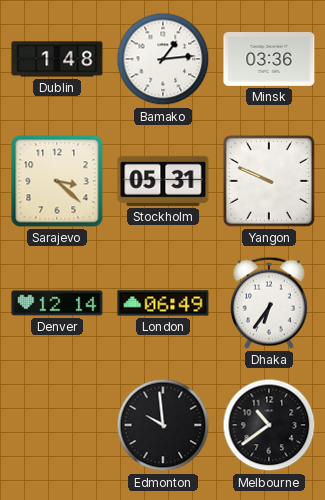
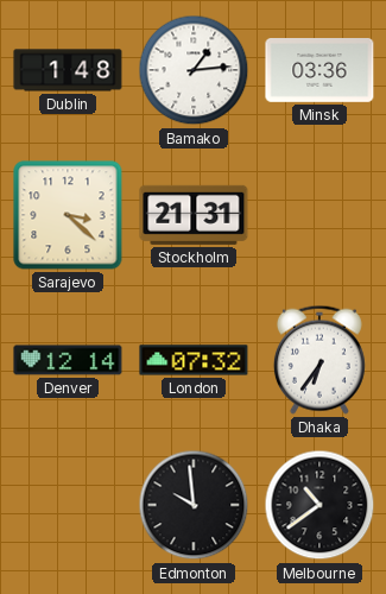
Stockholm: 05:31 -> 21:31 (194, 215)
Yangon: 9:49 -> none (269, 181)
London: 06:49 -> 07:32 (194, 360)
